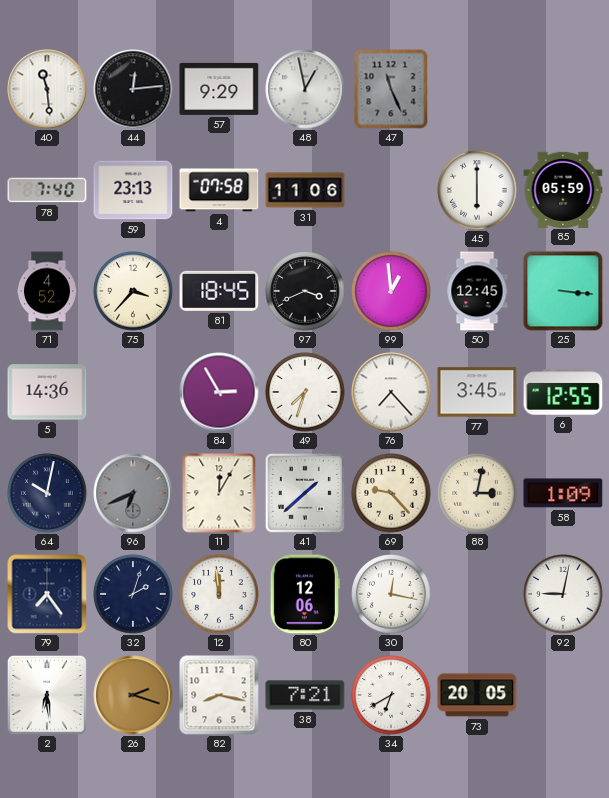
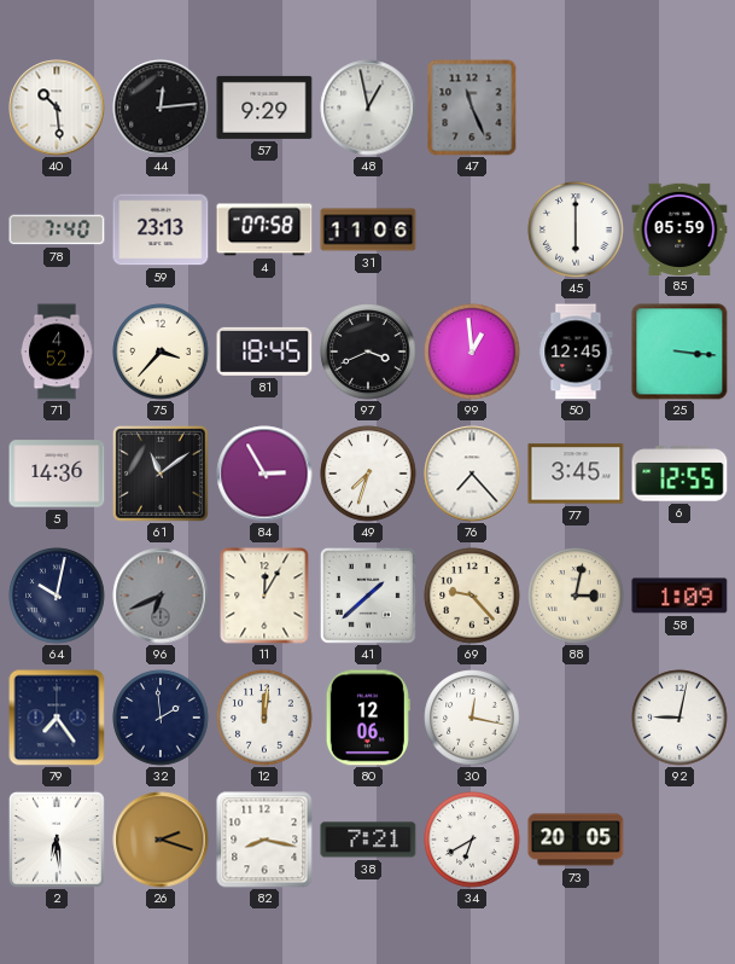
40: 11:29 -> 10:29 (57, 108)
61: none -> 11:09 (161, 474)
32: 2:03 -> 1:59 (161, 718)
12: 11:59 -> 12:01 (264, 718)
